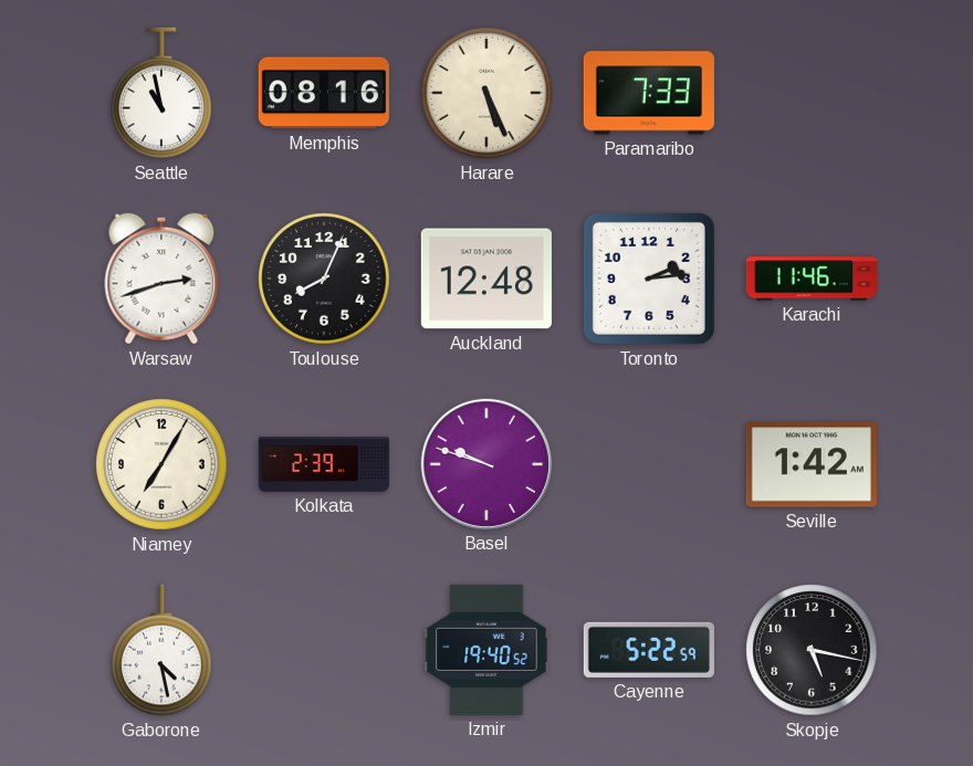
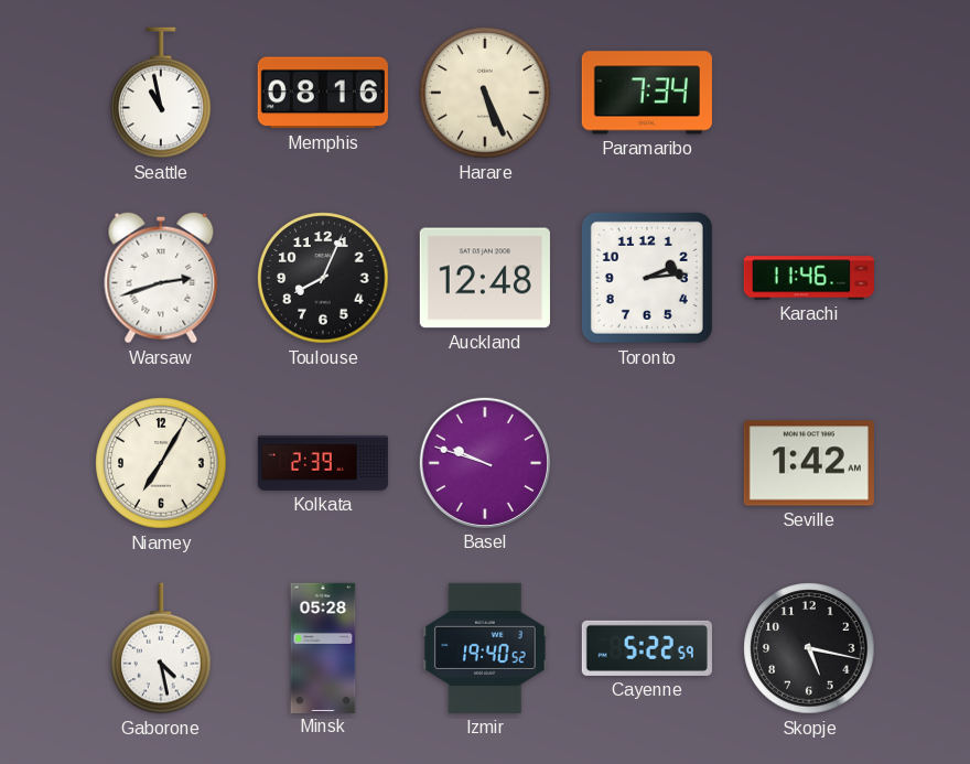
Paramaribo: 7:33 -> 7:34 (647, 93)
Minsk: none -> 05:28 (323, 647)
